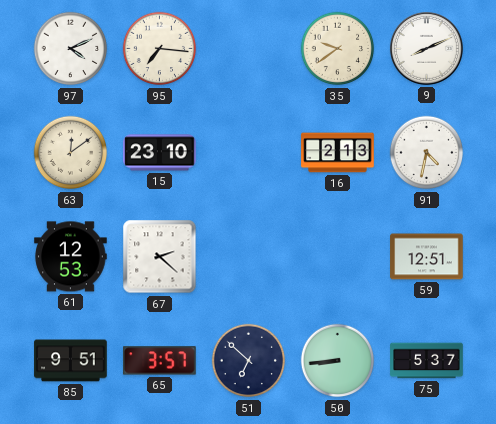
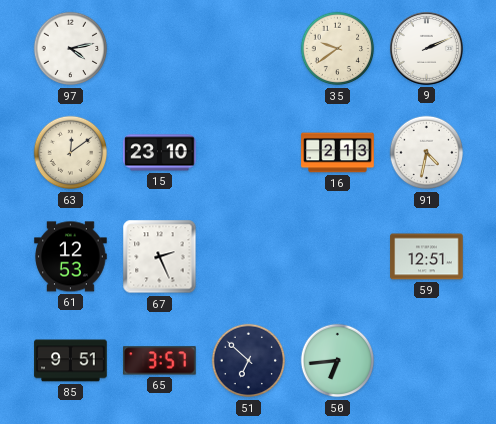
97: 4:11 -> 4:13 (71, 49)
95: 7:16 -> none (160, 49)
9: 8:11 -> 2:11 (426, 48)
67: 2:22 -> 2:26 (160, 257)
50: 8:44 -> 6:44 (338, 361)
75: 5:37 -> none (427, 361)
